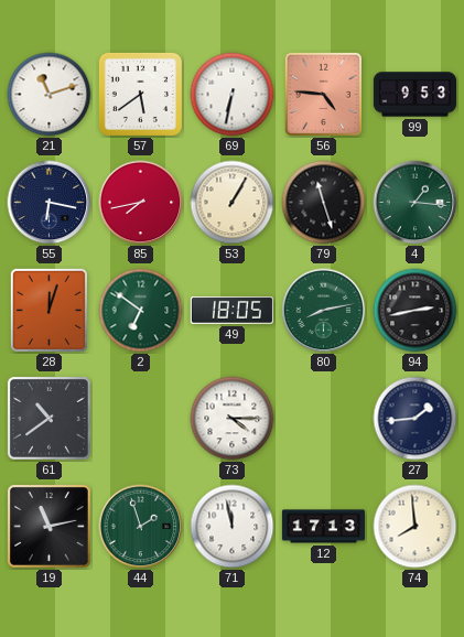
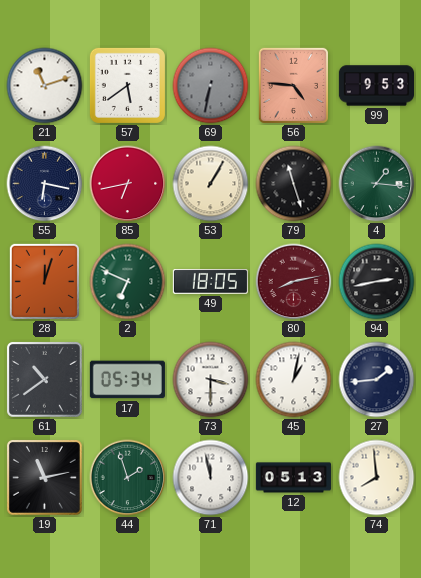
69 dial: white -> grey (211, 86)
85: 7:43 -> 6:43 (128, 184)
2: 6:51 -> 6:49 (128, 282)
80 dial: green -> burgundy (294, 282)
17: none -> 05:34 (127, 380)
73: 4:15 -> 3:30 (211, 380)
45: none -> 1:02 (294, 380)
12: 17:13 -> 05:13 (293, 478)
